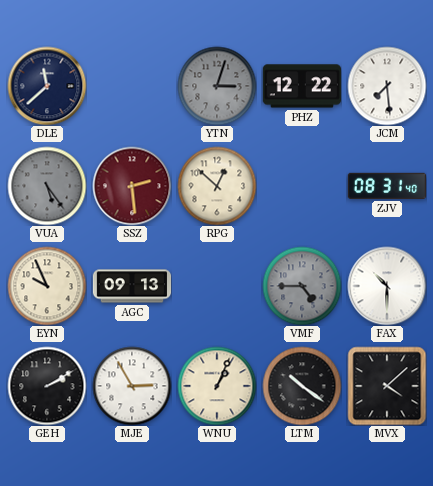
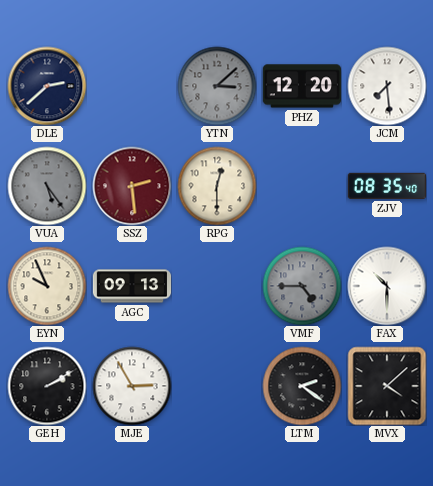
DLE: 11:38 -> 2:38 (47, 86)
YTN: 3:03 -> 3:08 (217, 86)
PHZ: 12:22 -> 12:20 (301, 86)
RPG: 12:52 -> 12:30 (217, 186)
ZJV: 08:31 -> 08:35 (387, 186)
WNU: 1:04 -> none (217, 386)
LTM: 10:21 -> 2:21 (302, 386)
